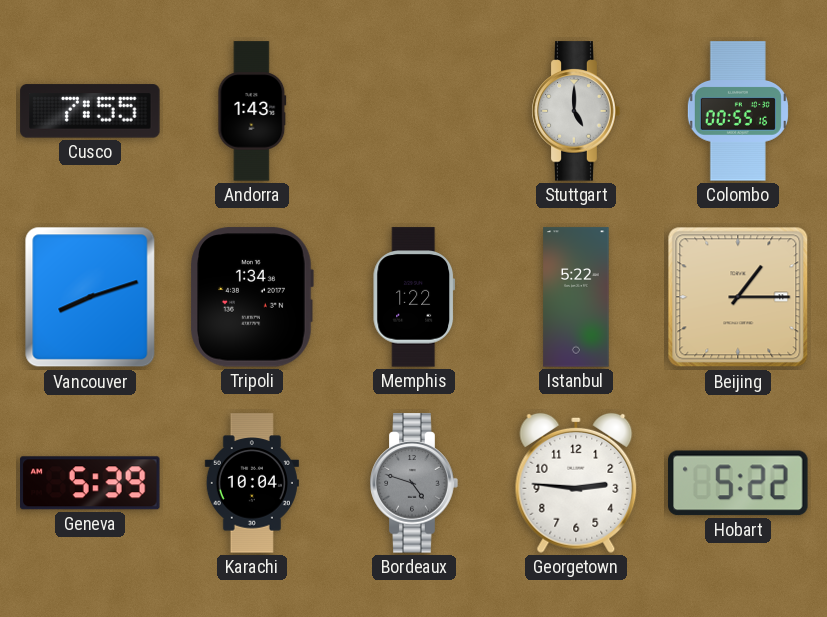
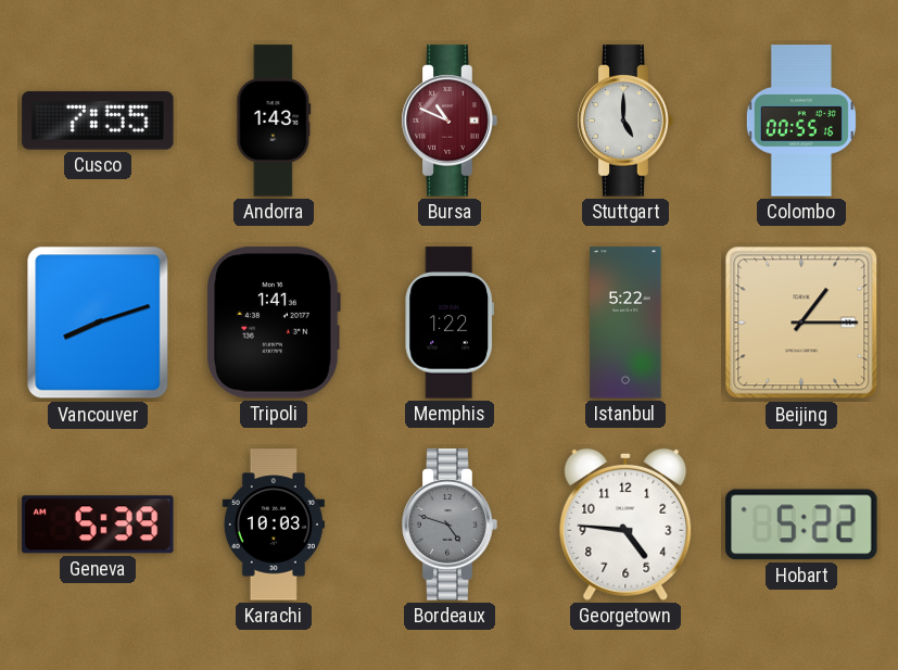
Bursa: none -> 10:49 (450, 121)
Tripoli: 1:34 -> 1:41 (274, 323)
Karachi: 10:04 -> 10:03 (274, 524)
Georgetown: 2:46 -> 4:46 (625, 524)
